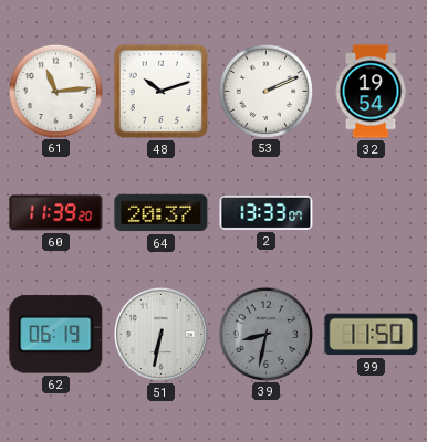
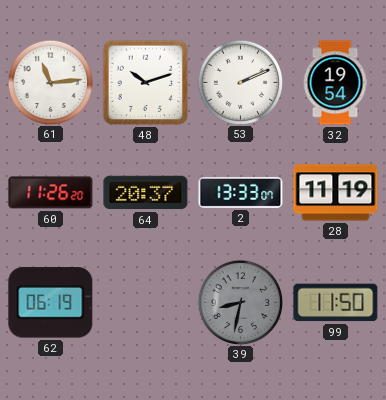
60: 11:39 -> 11:26 (51, 193)
28: none -> 11:19 (336, 193)
51: 6:32 -> none (160, 334)
